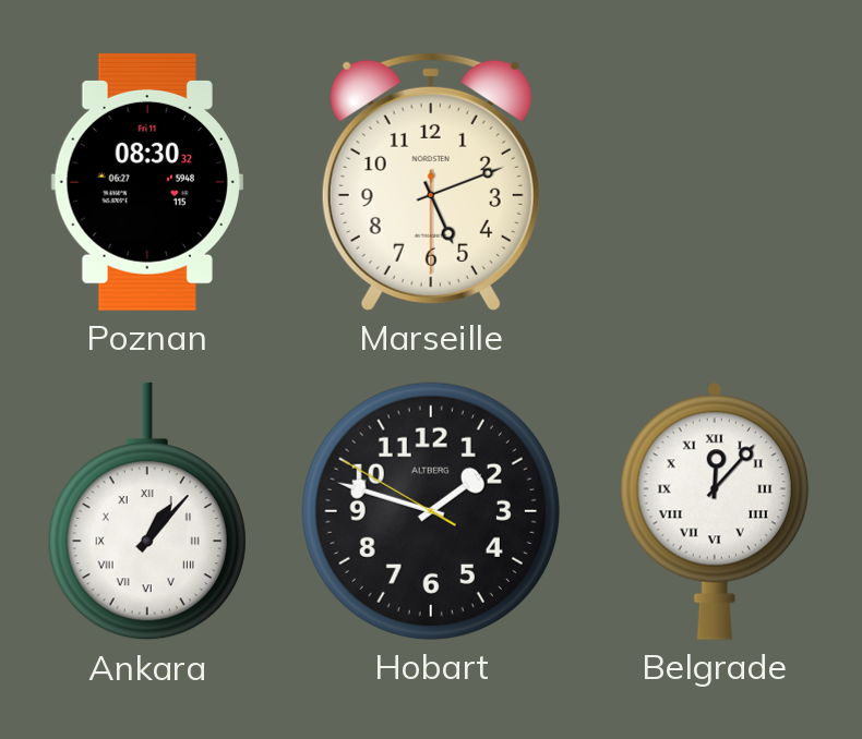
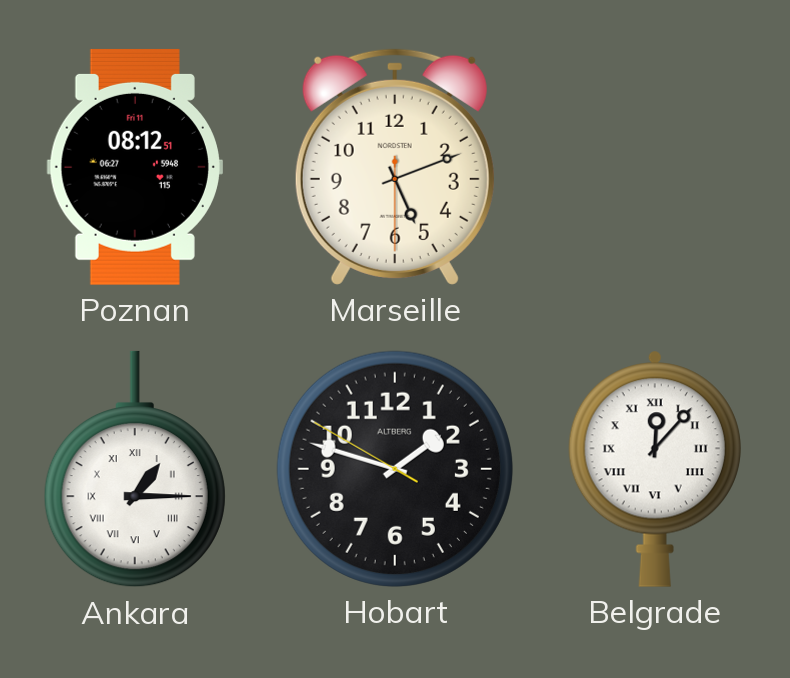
Poznan: 08:30 -> 08:12 (135, 167)
Ankara: 1:07 -> 1:15 (135, 469)
